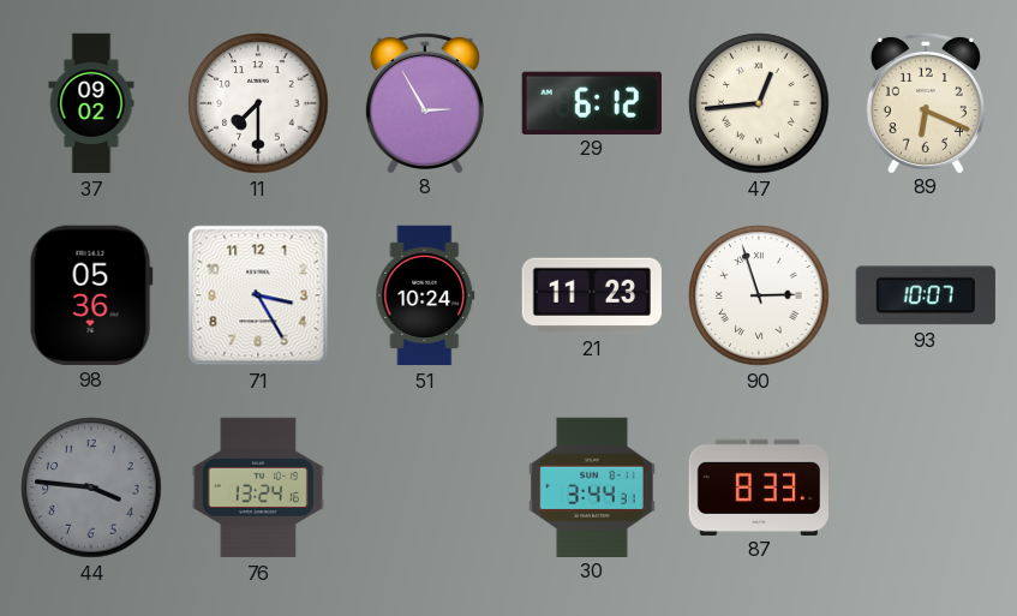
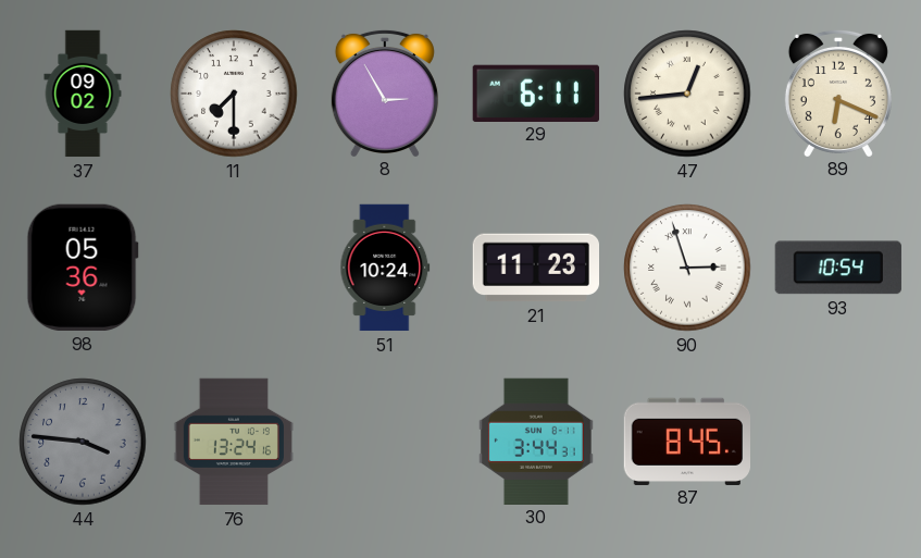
29: 6:12 -> 6:11 (536, 92)
71: 3:25 -> none (258, 295)
93: 10:07 -> 10:54 (838, 268)
87: 8:33 -> 8:45 (686, 441)
